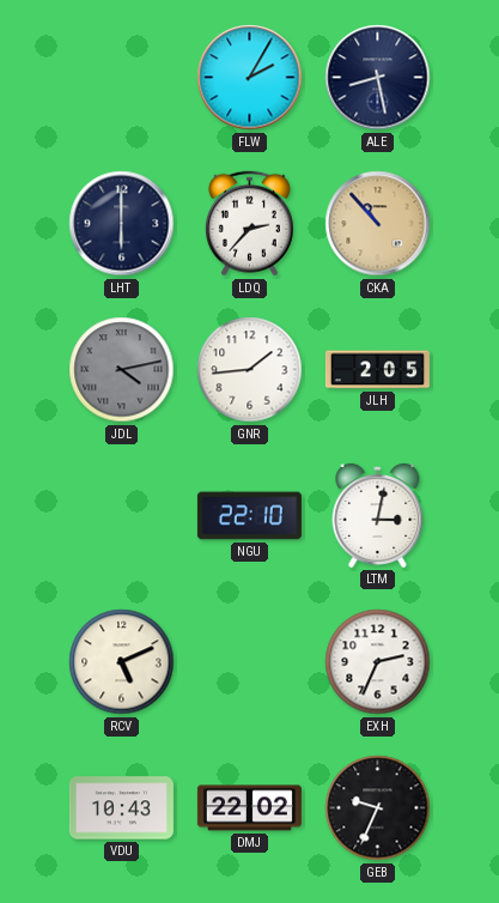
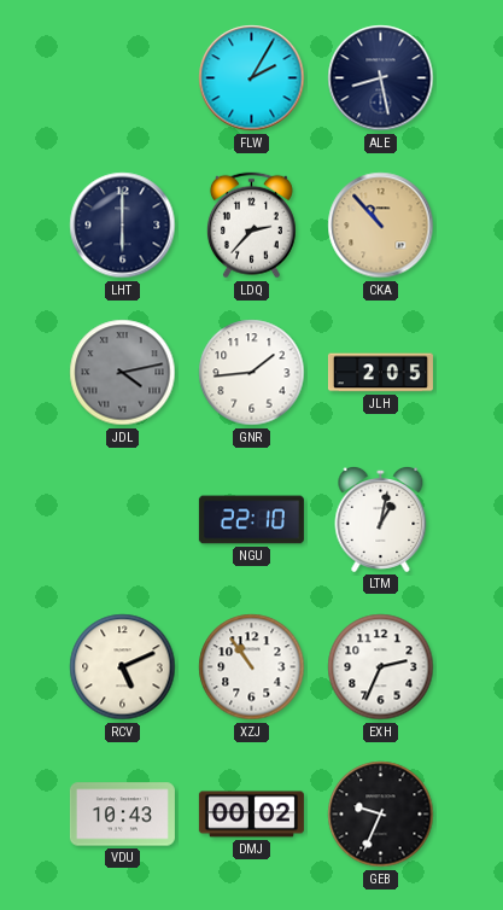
LTM: 3:02 -> 1:02 (381, 519)
XZJ: none -> 10:54 (252, 667)
DMJ: 22:02 -> 00:02 (251, 815)
